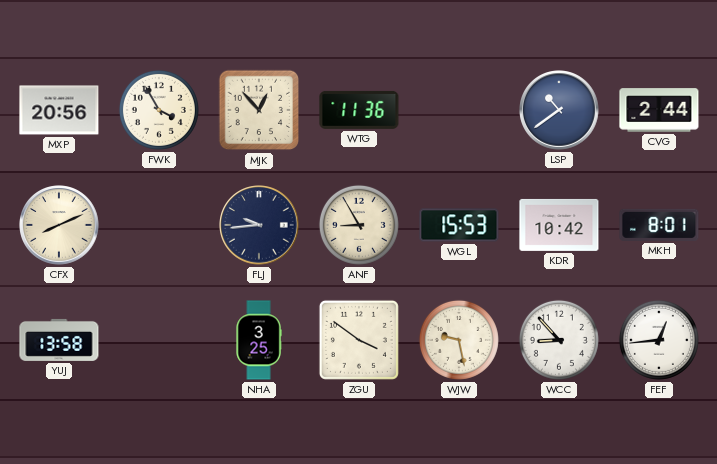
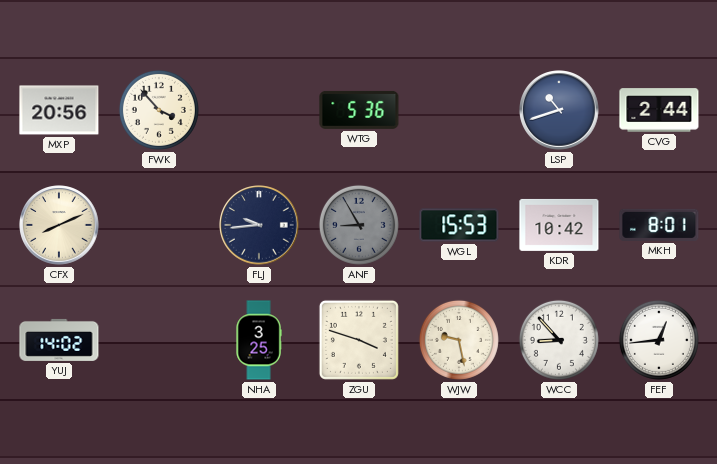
FWK: 3:55 -> 3:53 (159, 110)
MJK: 12:53 -> none (259, 110)
WTG: 11:36 -> 5:36 (359, 110)
LSP: 10:39 -> 10:42 (559, 110)
ANF dial: cream -> grey (359, 225)
YUJ: 13:58 -> 14:02 (59, 340)
ZGU: 3:51 -> 3:48 (359, 340)
